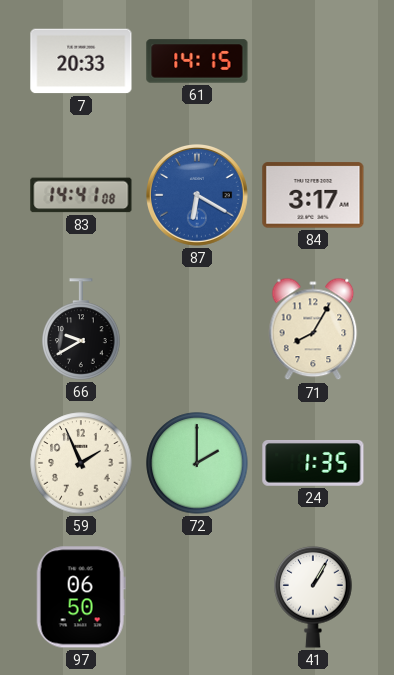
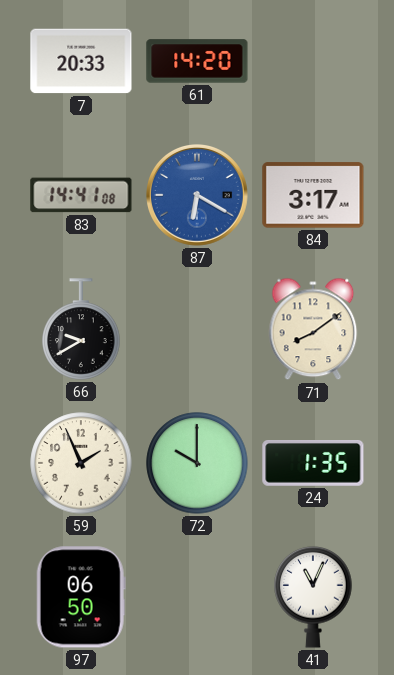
61: 14:15 -> 14:20 (197, 61)
71: 8:05 -> 8:09 (313, 329)
72: 2:00 -> 10:00 (197, 463)
41: 1:05 -> 11:04 (313, 597)
